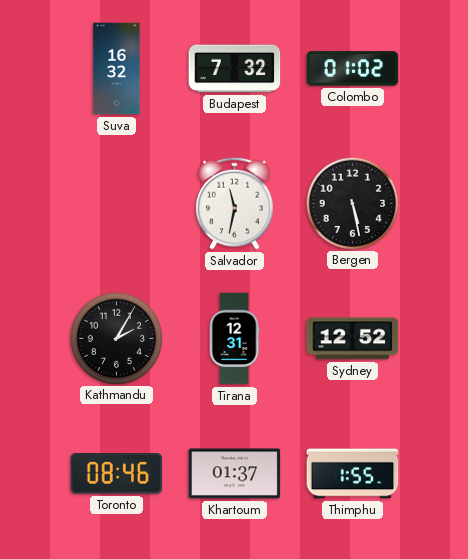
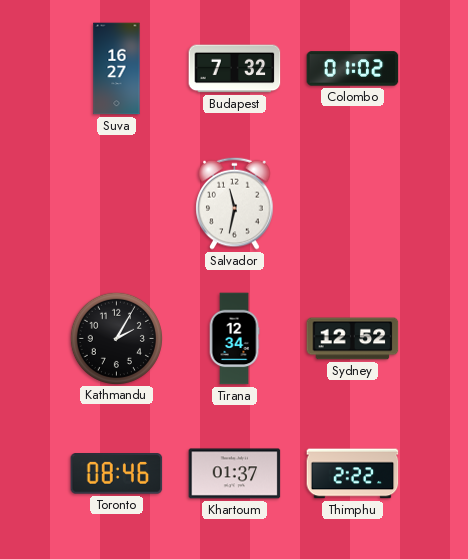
Suva: 16:32 -> 16:27 (117, 69)
Bergen: 5:28 -> none (352, 203)
Tirana: 12:31 -> 12:34 (234, 339)
Thimphu: 1:55 -> 2:22 (353, 474)
